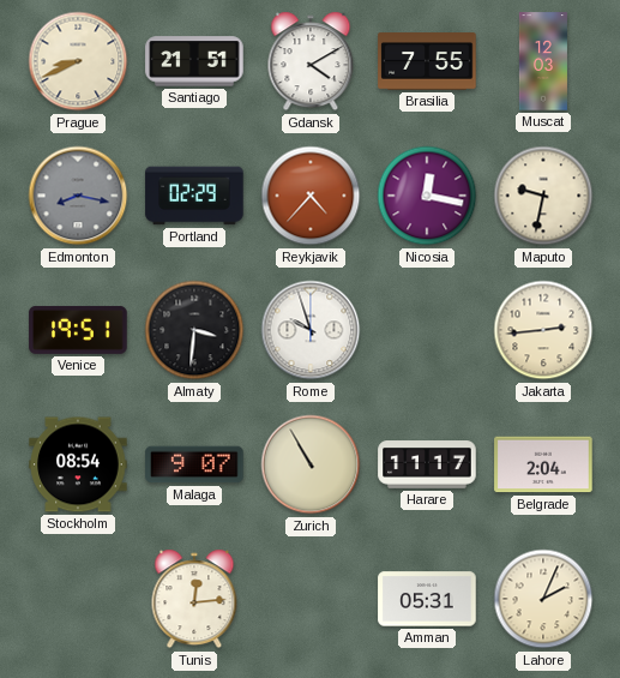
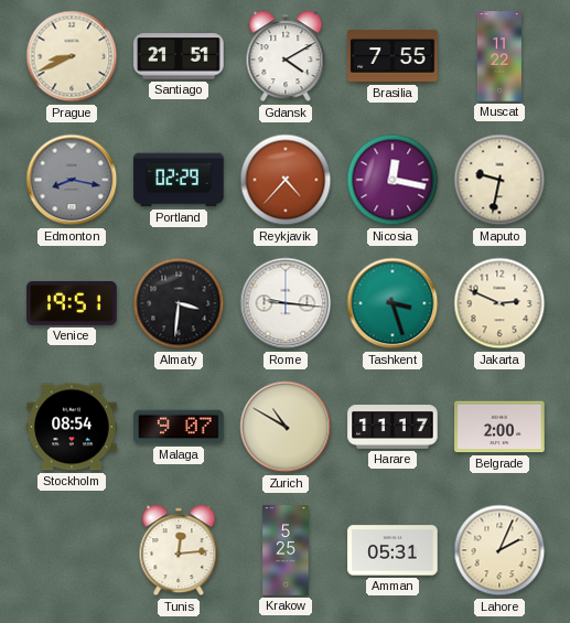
Muscat: 12:03 -> 11:22 (499, 56)
Rome: 9:57 -> 9:16 (286, 303)
Tashkent: none -> 3:27 (392, 303)
Jakarta: 2:44 -> 2:49 (499, 303)
Zurich: 10:55 -> 10:50 (286, 427)
Belgrade: 2:04 -> 2:00 (499, 427)
Krakow: none -> 5:25 (286, 550)
